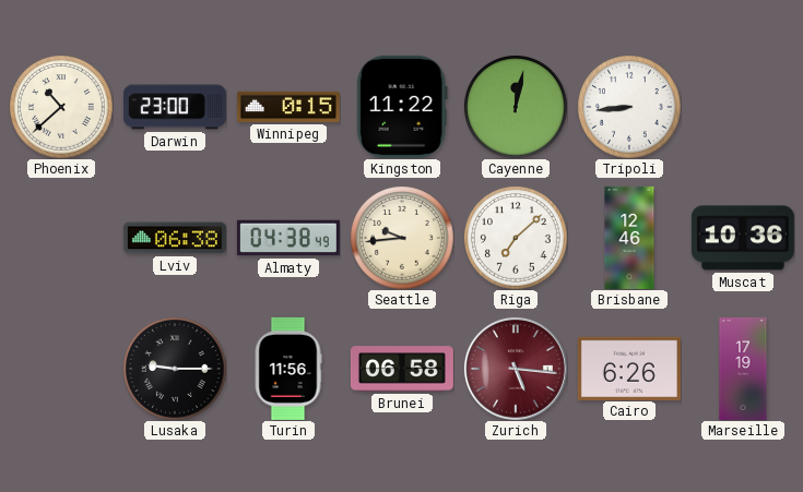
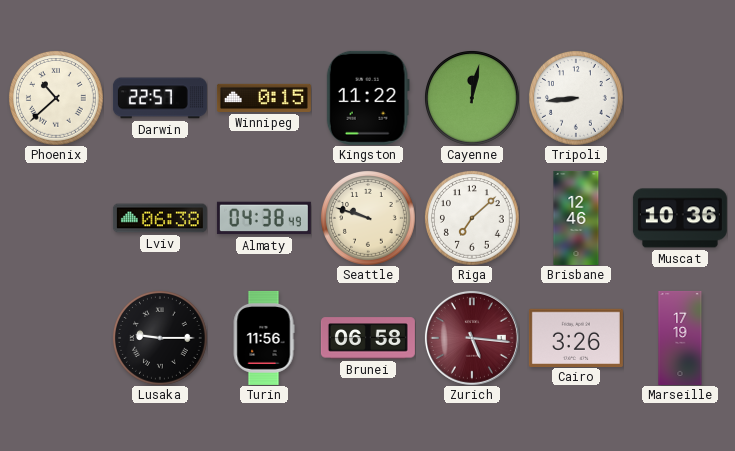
Darwin: 23:00 -> 22:57 (160, 98)
Seattle: 9:44 -> 9:48 (368, 218)
Cairo: 6:26 -> 3:26 (576, 337)
